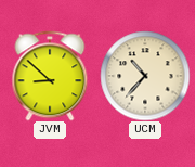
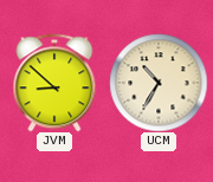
UCM: 10:37 -> 10:35 (159, 83)
